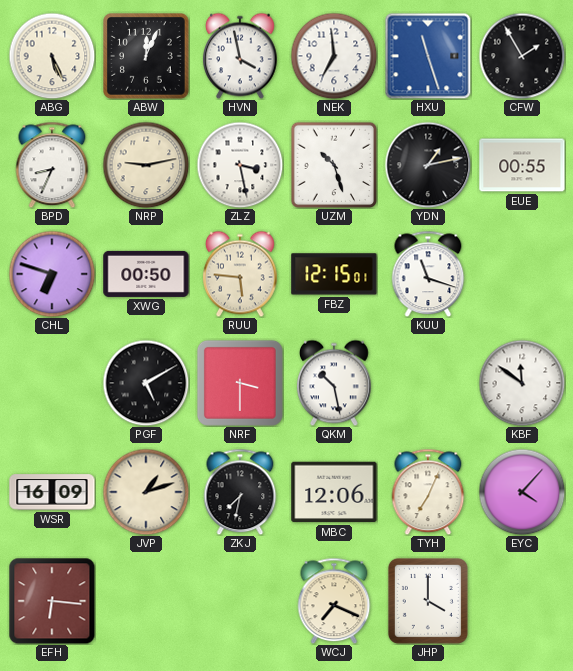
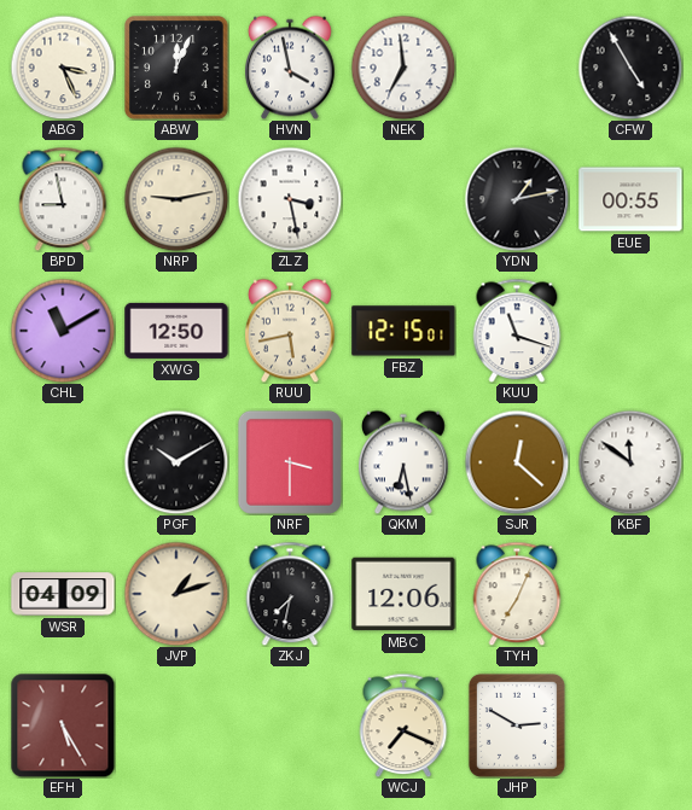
ABG: 5:26 -> 3:26 (63, 68)
HXU: 11:27 -> none (428, 56)
CFW: 1:55 -> 4:55 (630, 68)
BPD: 8:34 -> 8:58 (63, 199)
UZM: 10:27 -> none (333, 164)
CHL: 6:48 -> 11:10 (63, 331)
XWG: 00:50 -> 12:50 (176, 331)
RUU: 5:46 -> 5:43 (291, 331)
PGF: 5:10 -> 10:10 (176, 462)
QKM: 10:28 -> 6:28 (405, 462)
SJR: none -> 12:22 (517, 462)
WSR: 16:09 -> 04:09 (63, 594)
EYC: 4:07 -> none (522, 492)
EFH: 6:16 -> 5:25 (63, 725)
JHP: 4:00 -> 2:50 (517, 725)
